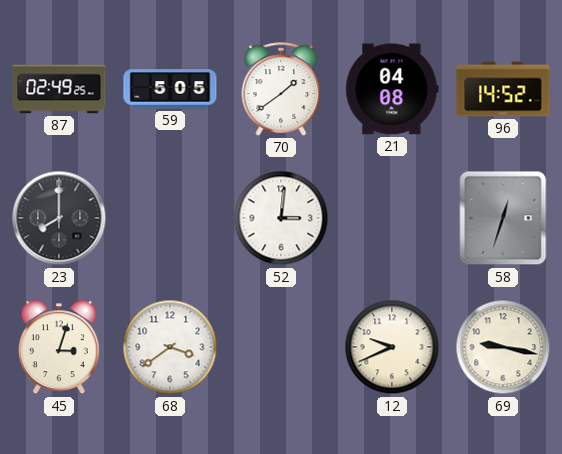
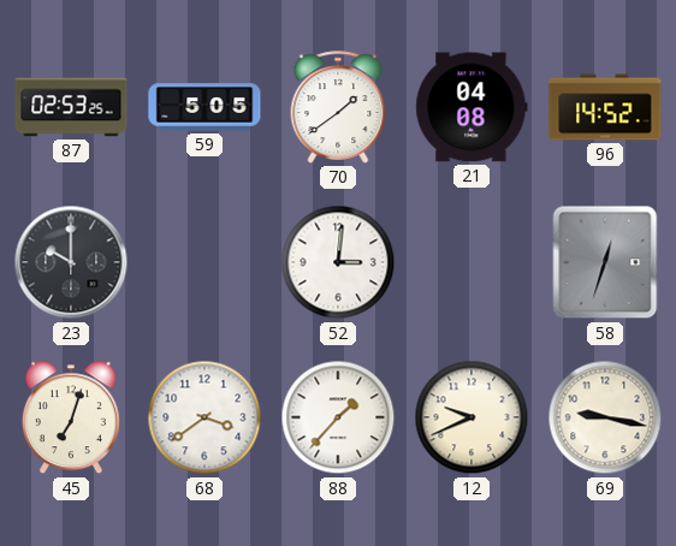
87: 02:49 -> 02:53 (71, 107)
23: 8:00 -> 10:00 (71, 262)
45: 3:03 -> 7:03 (71, 419)
88: none -> 1:37 (338, 417)
